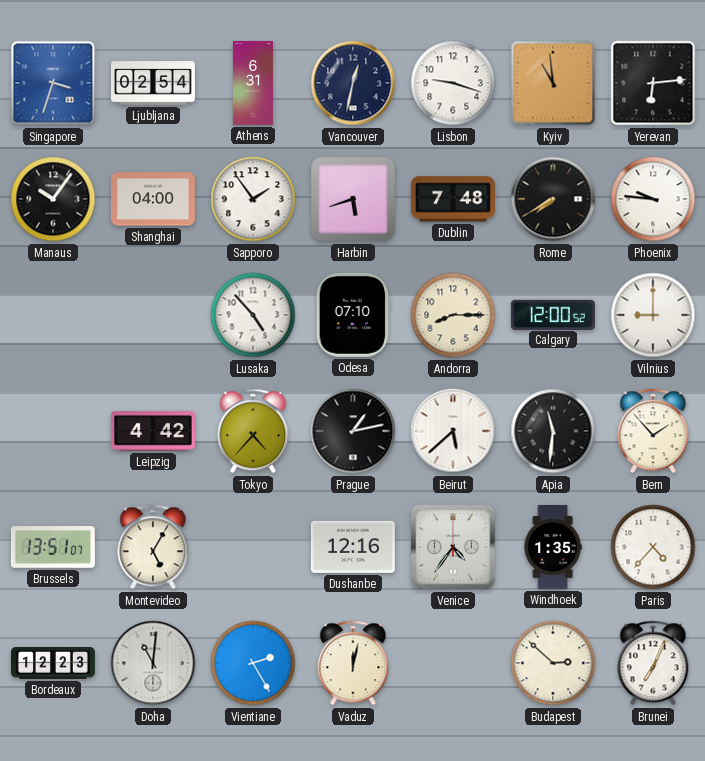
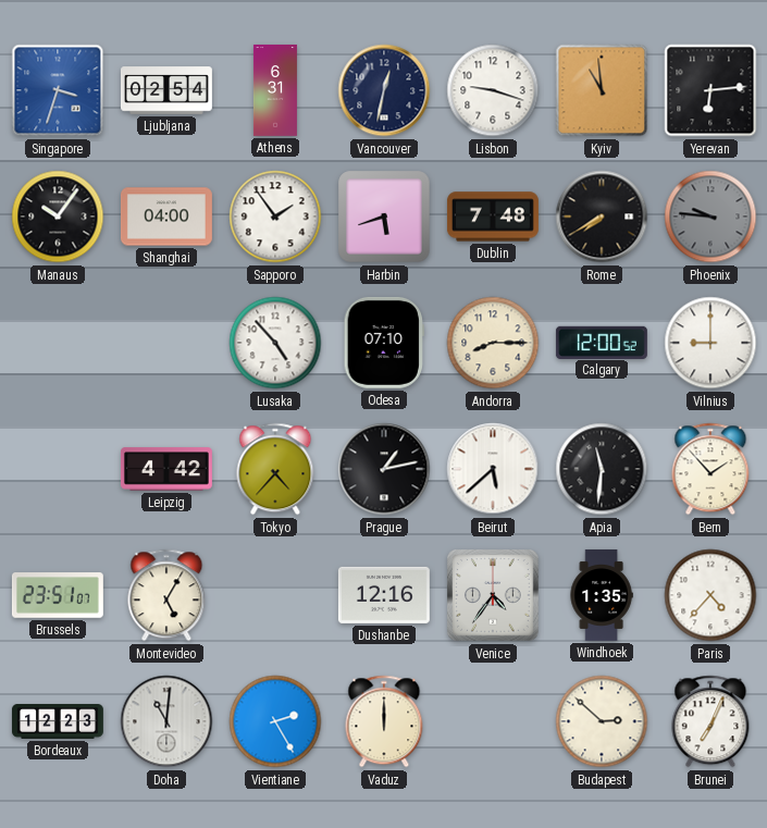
Phoenix dial: white -> grey (710, 217)
Brussels: 13:51 -> 23:51 (58, 595)
Vaduz: 12:02 -> 12:00 (384, 721)
